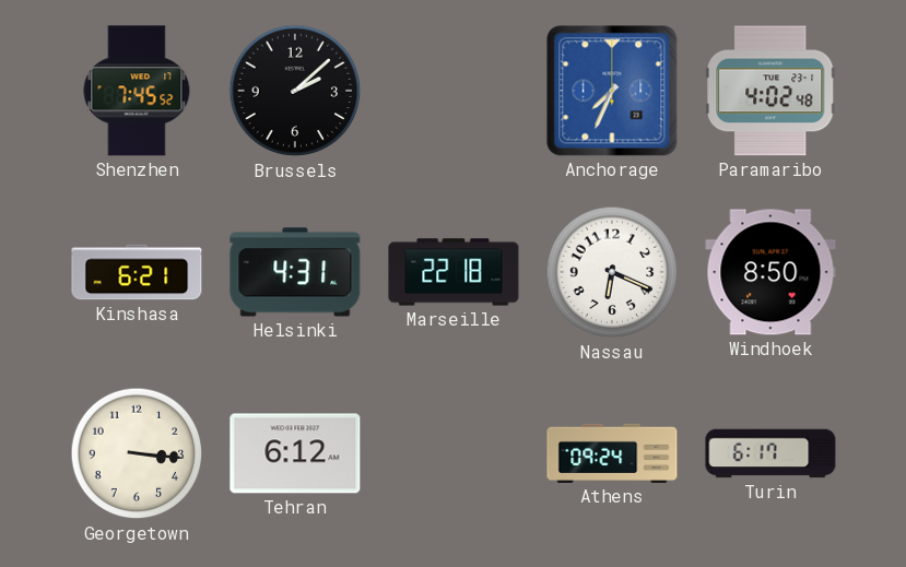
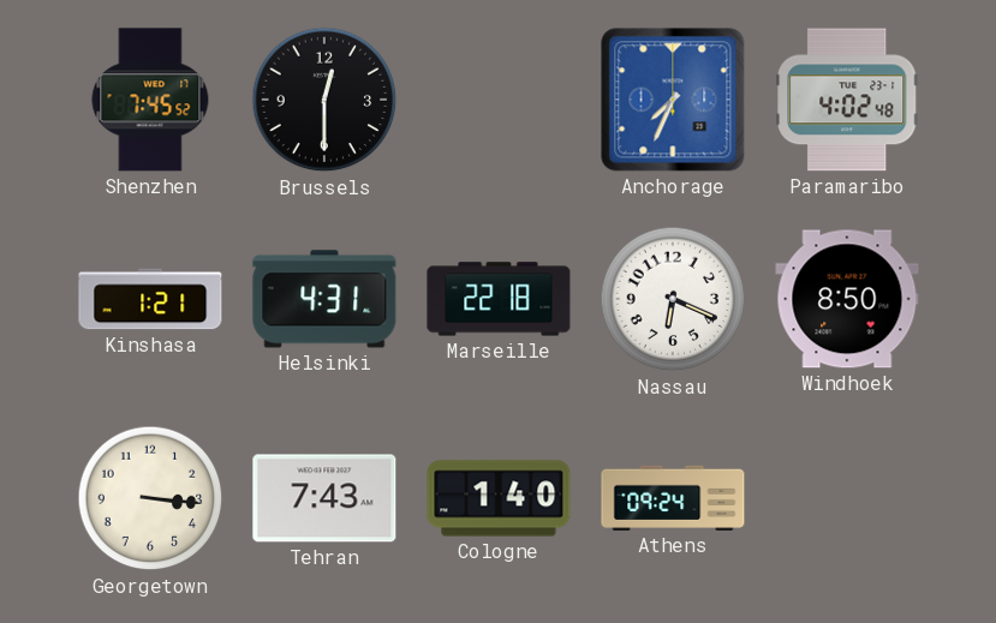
Brussels: 2:08 -> 12:30 (324, 100)
Kinshasa: 6:21 -> 1:21 (150, 299)
Tehran: 6:12 -> 7:43 (324, 498)
Cologne: none -> 1:40 (499, 498)
Turin: 6:17 -> none (770, 453)
